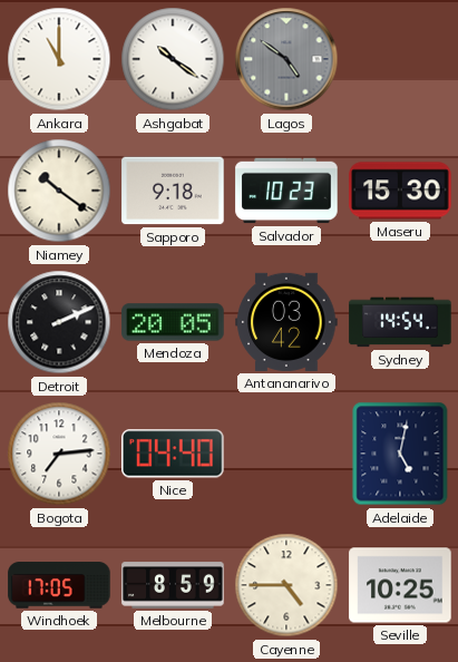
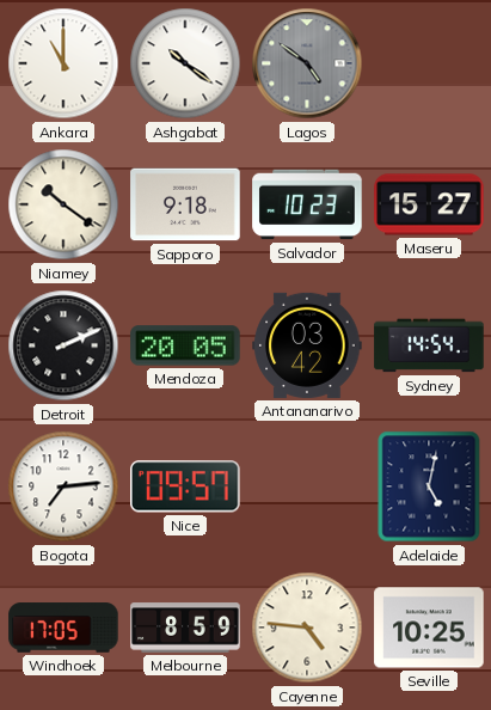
Maseru: 15:30 -> 15:27 (429, 204)
Nice: 04:40 -> 09:57 (186, 486)
Cayenne: 4:45 -> 4:46 (307, 628)
